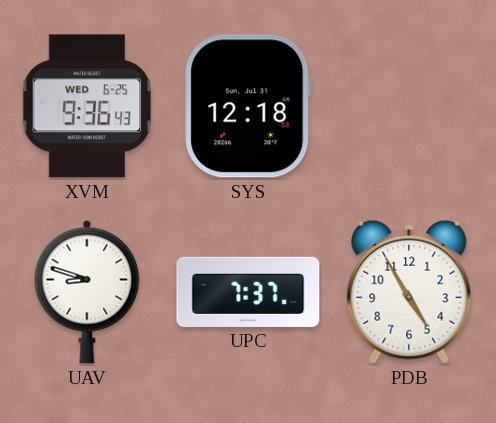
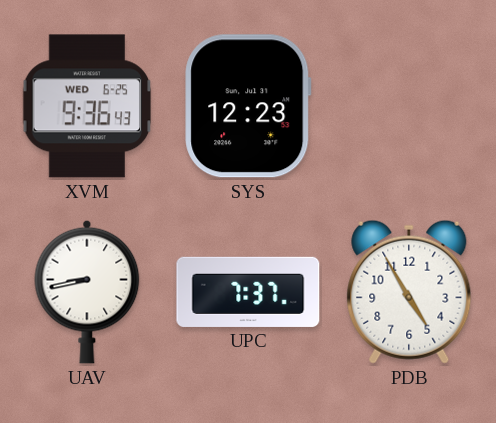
SYS: 12:18 -> 12:23 (248, 106)
UAV: 8:48 -> 8:43 (87, 292)
